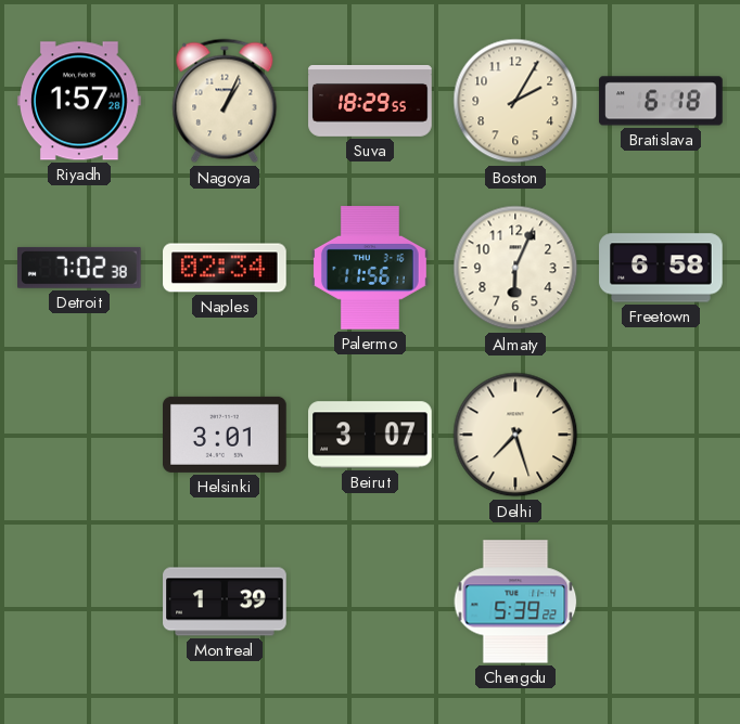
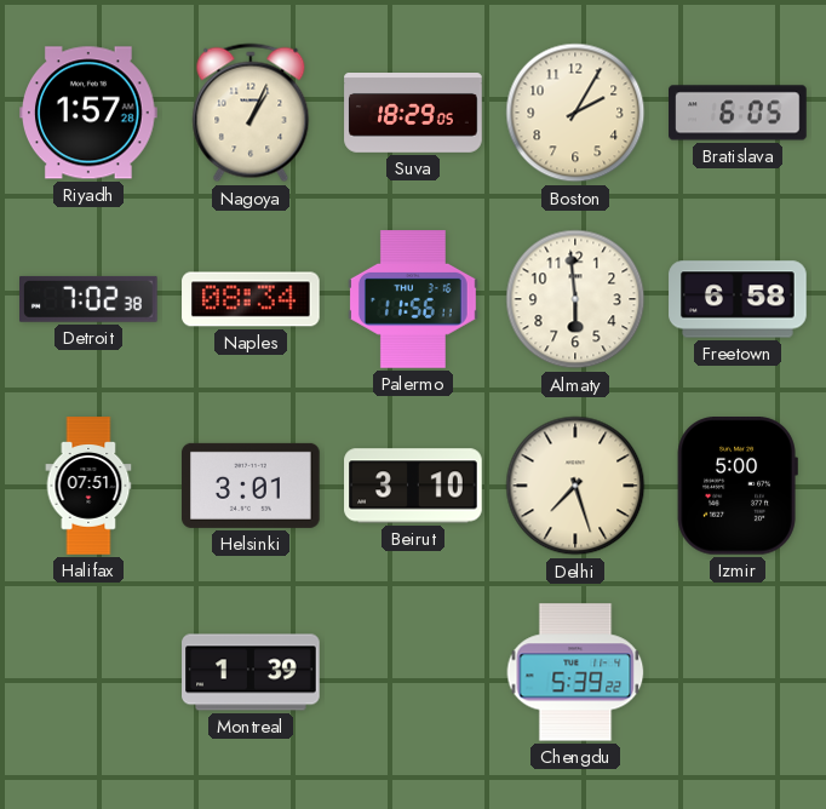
Suva: 18:29:55 -> 18:29:05 (413, 114)
Bratislava: 6:18 -> 6:05 (738, 113)
Naples: 02:34 -> 08:34 (251, 299)
Almaty: 6:04 -> 5:59 (575, 299)
Halifax: none -> 07:51 (88, 486)
Beirut: 3:07 -> 3:10 (413, 486)
Izmir: none -> 5:00 (738, 487)
